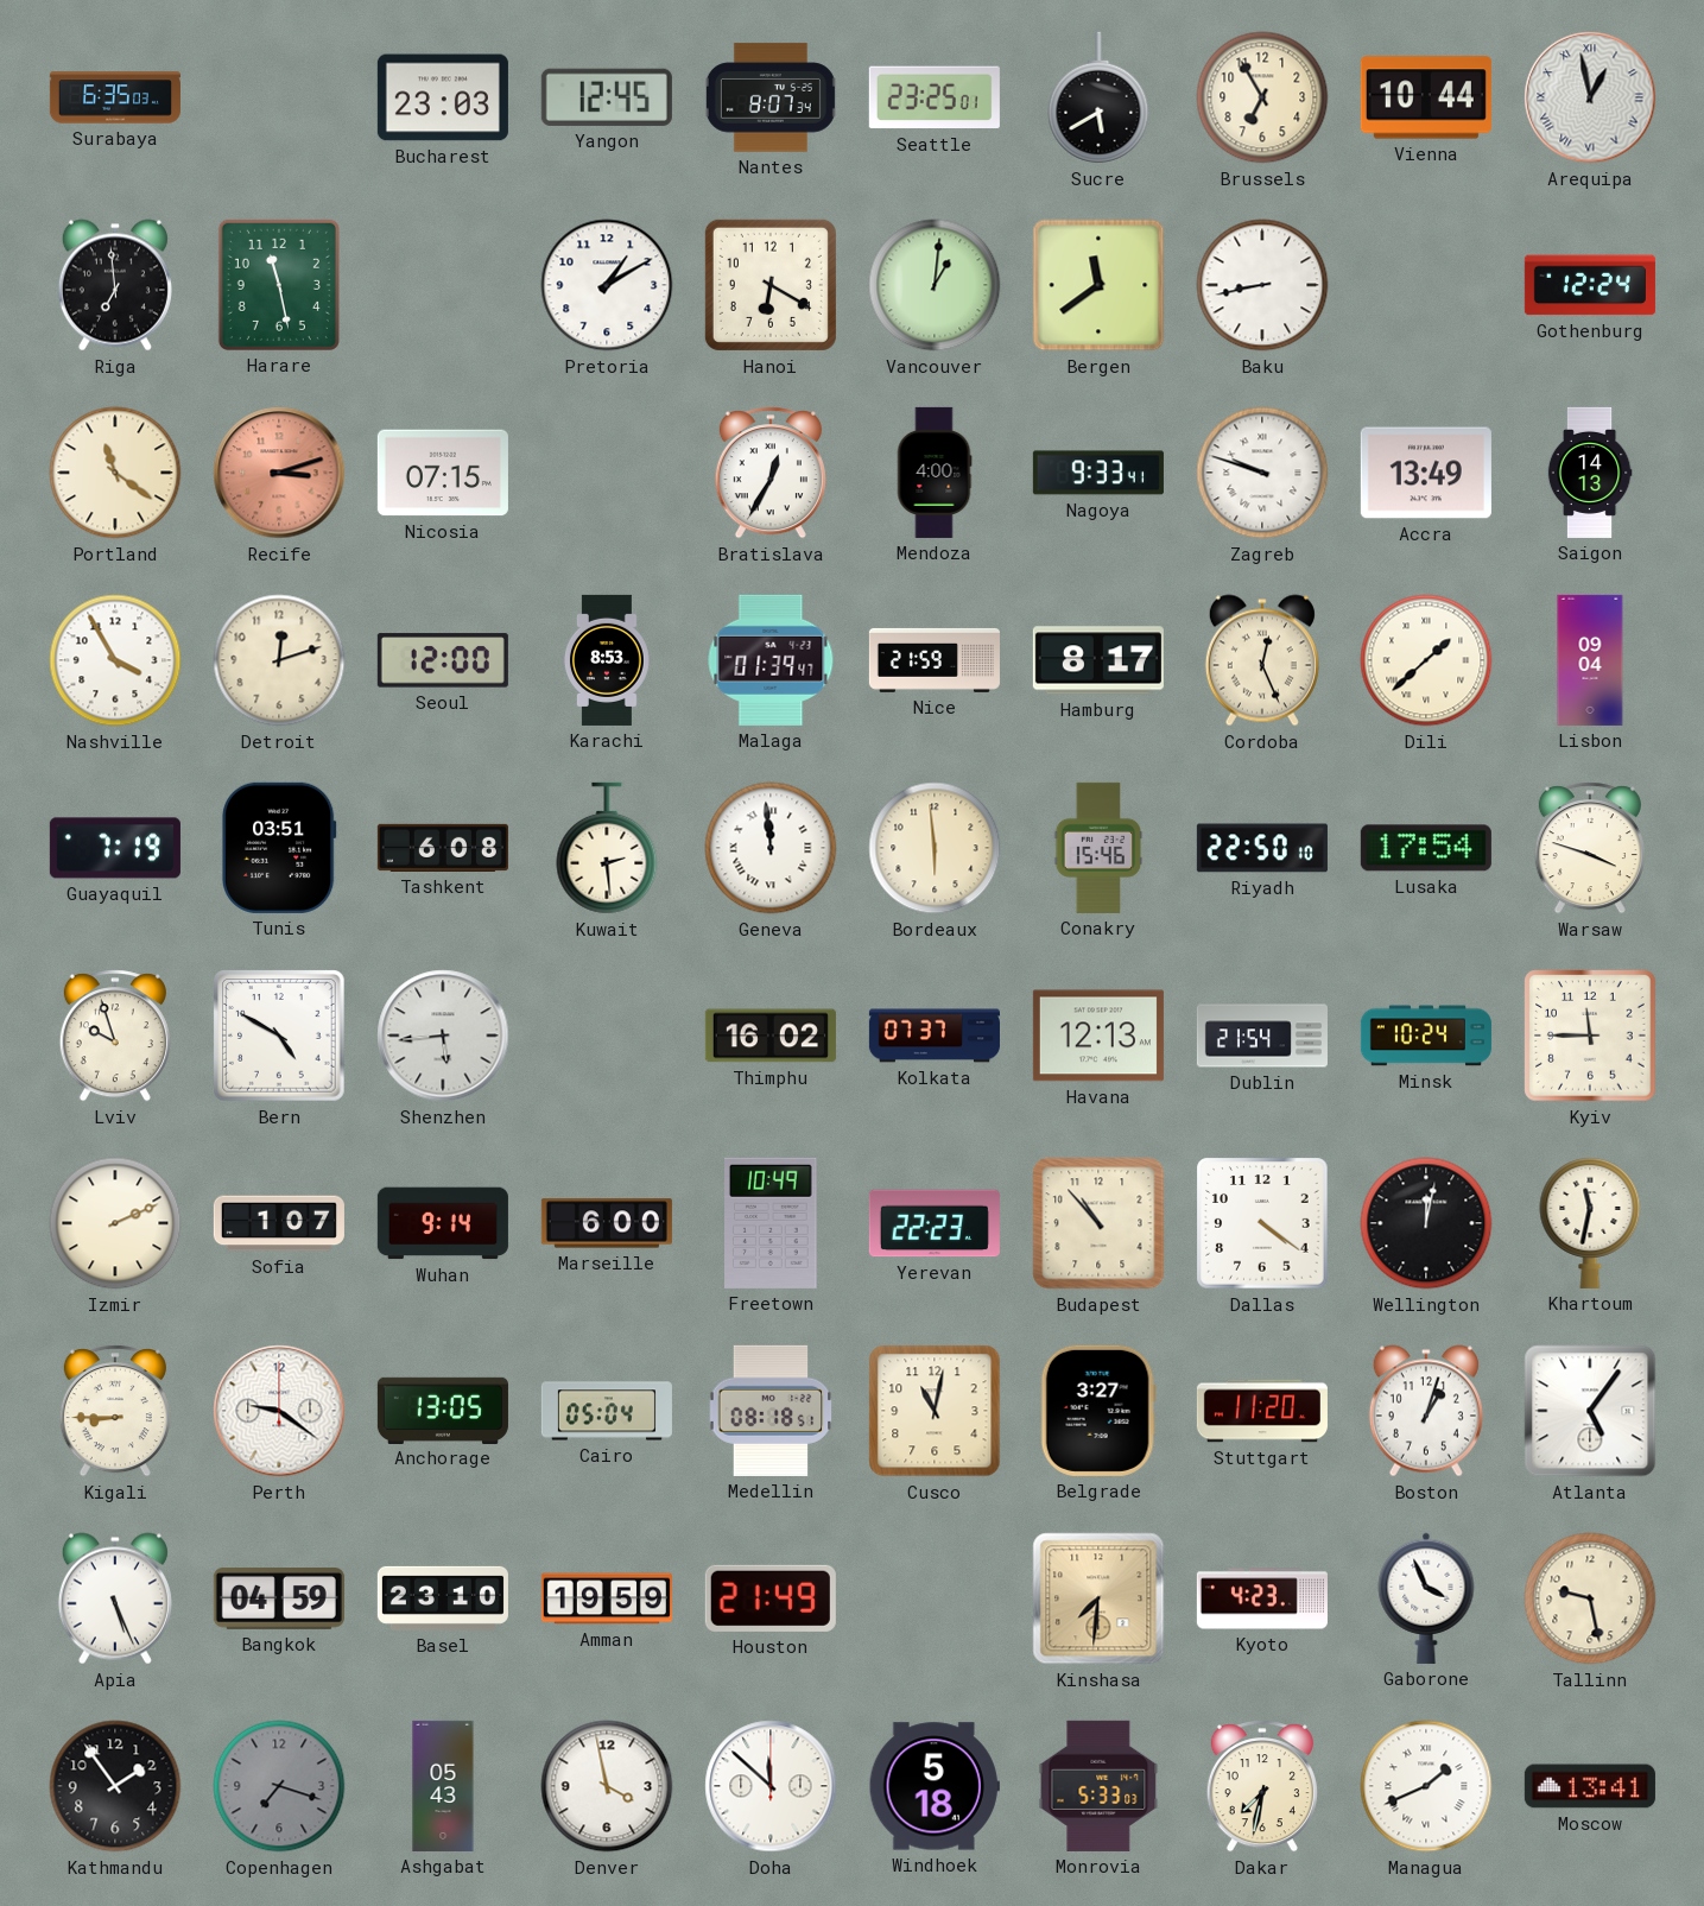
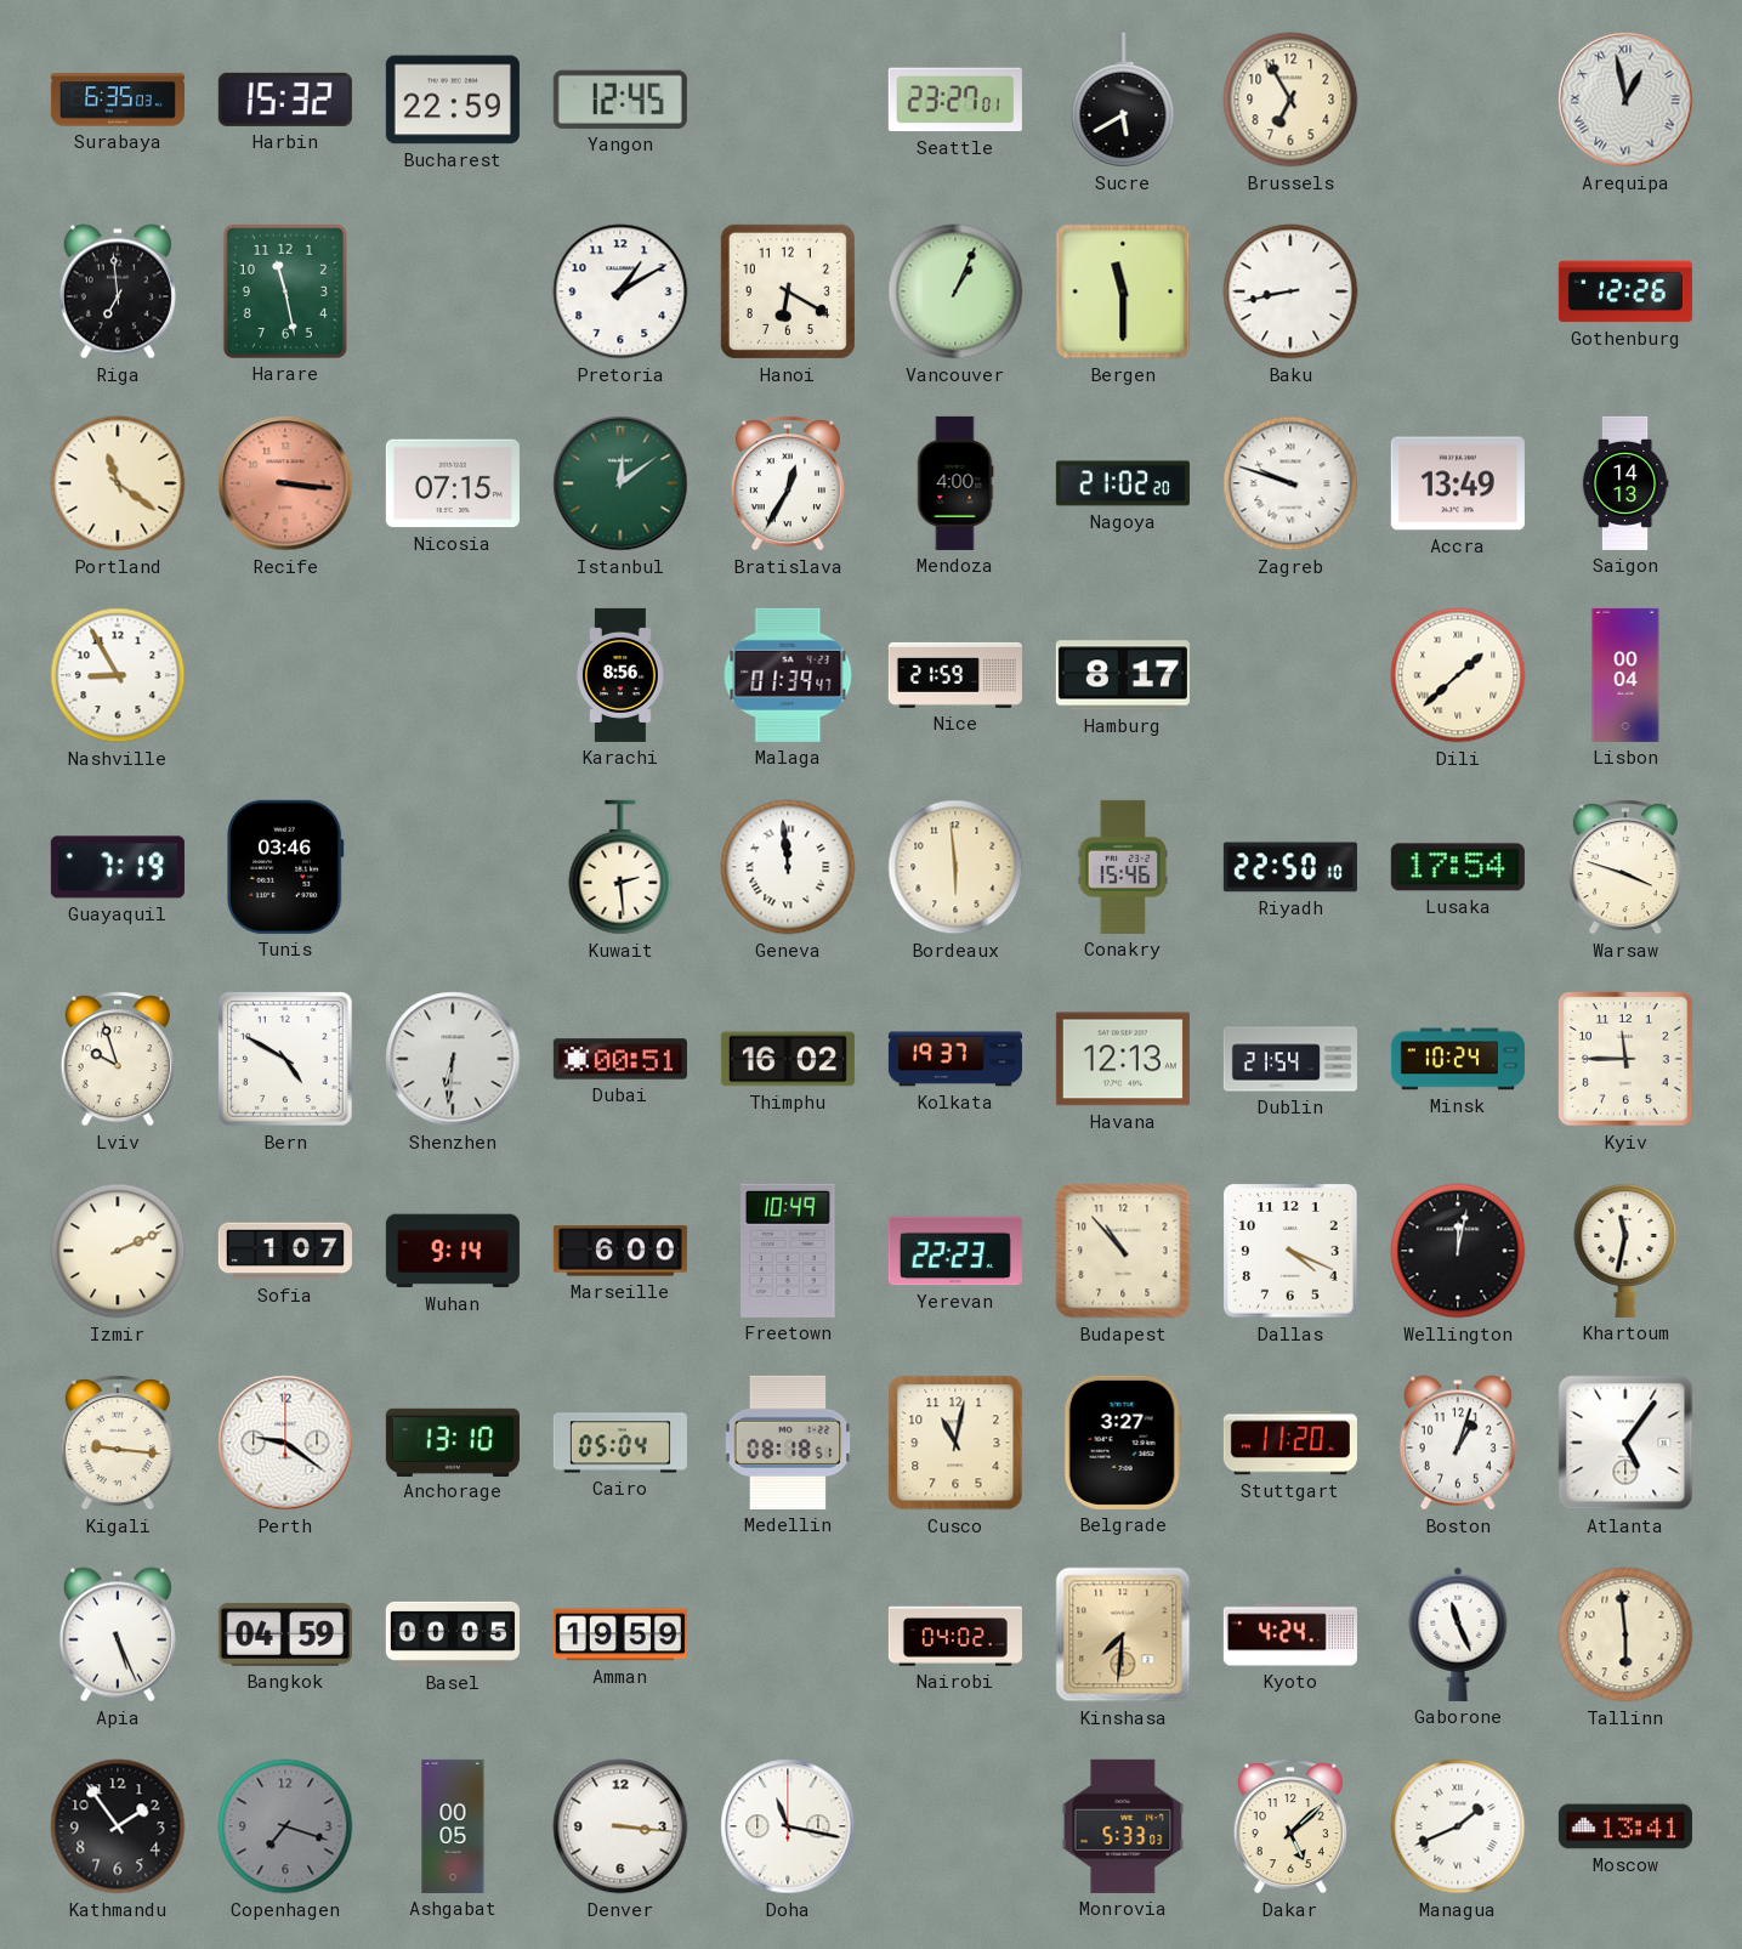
Harbin: none -> 15:32 (285, 100)
Bucharest: 23:03 -> 22:59 (453, 100)
Nantes: 8:07 -> none (771, 97)
Seattle: 23:25 -> 23:27 (955, 100)
Vienna: 10:44 -> none (1426, 97)
Vancouver: 1:01 -> 1:04 (955, 291)
Bergen: 11:39 -> 11:30 (1123, 291)
Gothenburg: 12:24 -> 12:26 (1625, 291)
Recife: 3:12 -> 3:16 (285, 483)
Istanbul: none -> 12:09 (620, 483)
Nagoya: 9:33 -> 21:02 (1123, 483)
Nashville: 3:55 -> 8:55 (118, 675)
Detroit: 12:12 -> none (279, 660)
Seoul: 12:00 -> none (443, 660)
Karachi: 8:53 -> 8:56 (622, 675)
Cordoba: 12:26 -> none (1262, 660)
Lisbon: 09:04 -> 00:04 (1625, 675)
Tunis: 03:51 -> 03:46 (286, 867)
Tashkent: 6:08 -> none (443, 848)
Shenzhen: 5:44 -> 6:31 (453, 1059)
Dubai: none -> 00:51 (620, 1059)
Kolkata: 07:37 -> 19:37 (955, 1059)
Dallas: 4:21 -> 4:19 (1290, 1251)
Kigali: 8:45 -> 9:16 (118, 1443)
Anchorage: 13:05 -> 13:10 (453, 1441)
Basel: 23:10 -> 00:05 (453, 1634)
Houston: 21:49 -> none (771, 1598)
Nairobi: none -> 04:02 (955, 1634)
Kyoto: 4:23 -> 4:24 (1290, 1634)
Gaborone: 3:56 -> 11:26 (1458, 1634)
Tallinn: 9:28 -> 5:59 (1625, 1634)
Ashgabat: 05:43 -> 00:05 (453, 1826)
Denver: 3:58 -> 3:16 (620, 1826)
Doha: 11:52 -> 11:17 (788, 1826)
Windhoek: 5:18 -> none (935, 1786)
Dakar: 7:32 -> 5:08 (1290, 1826)
